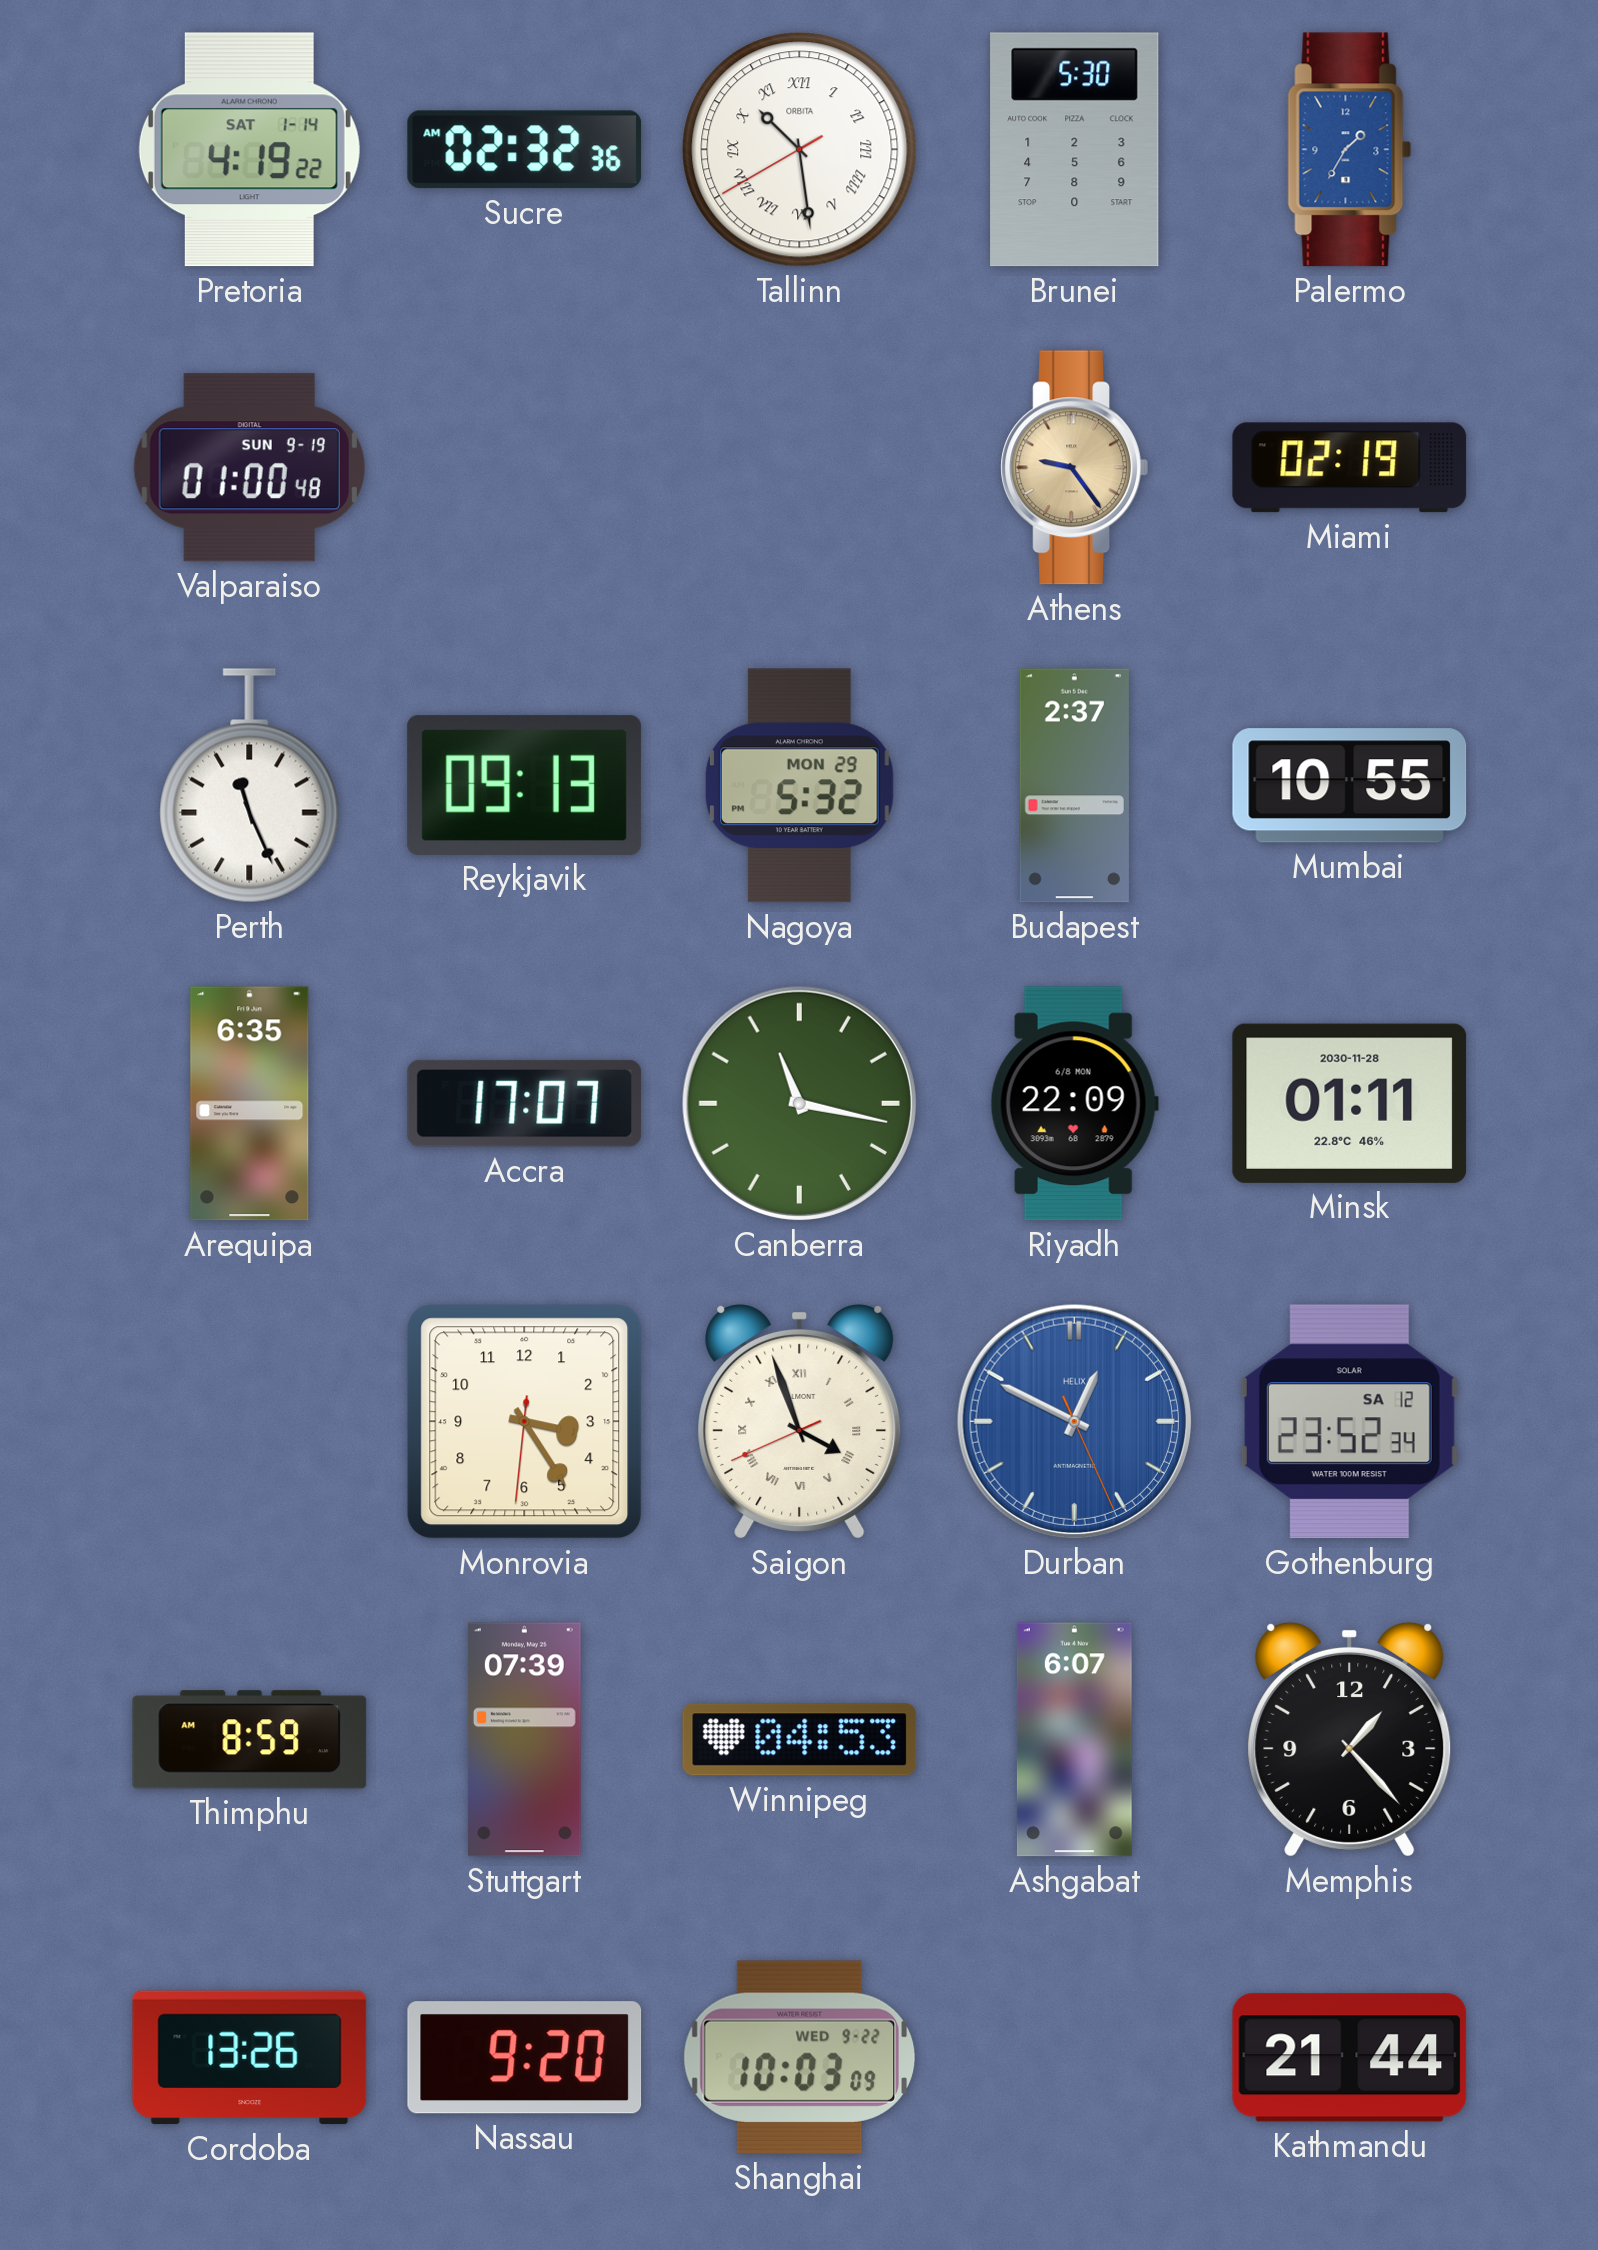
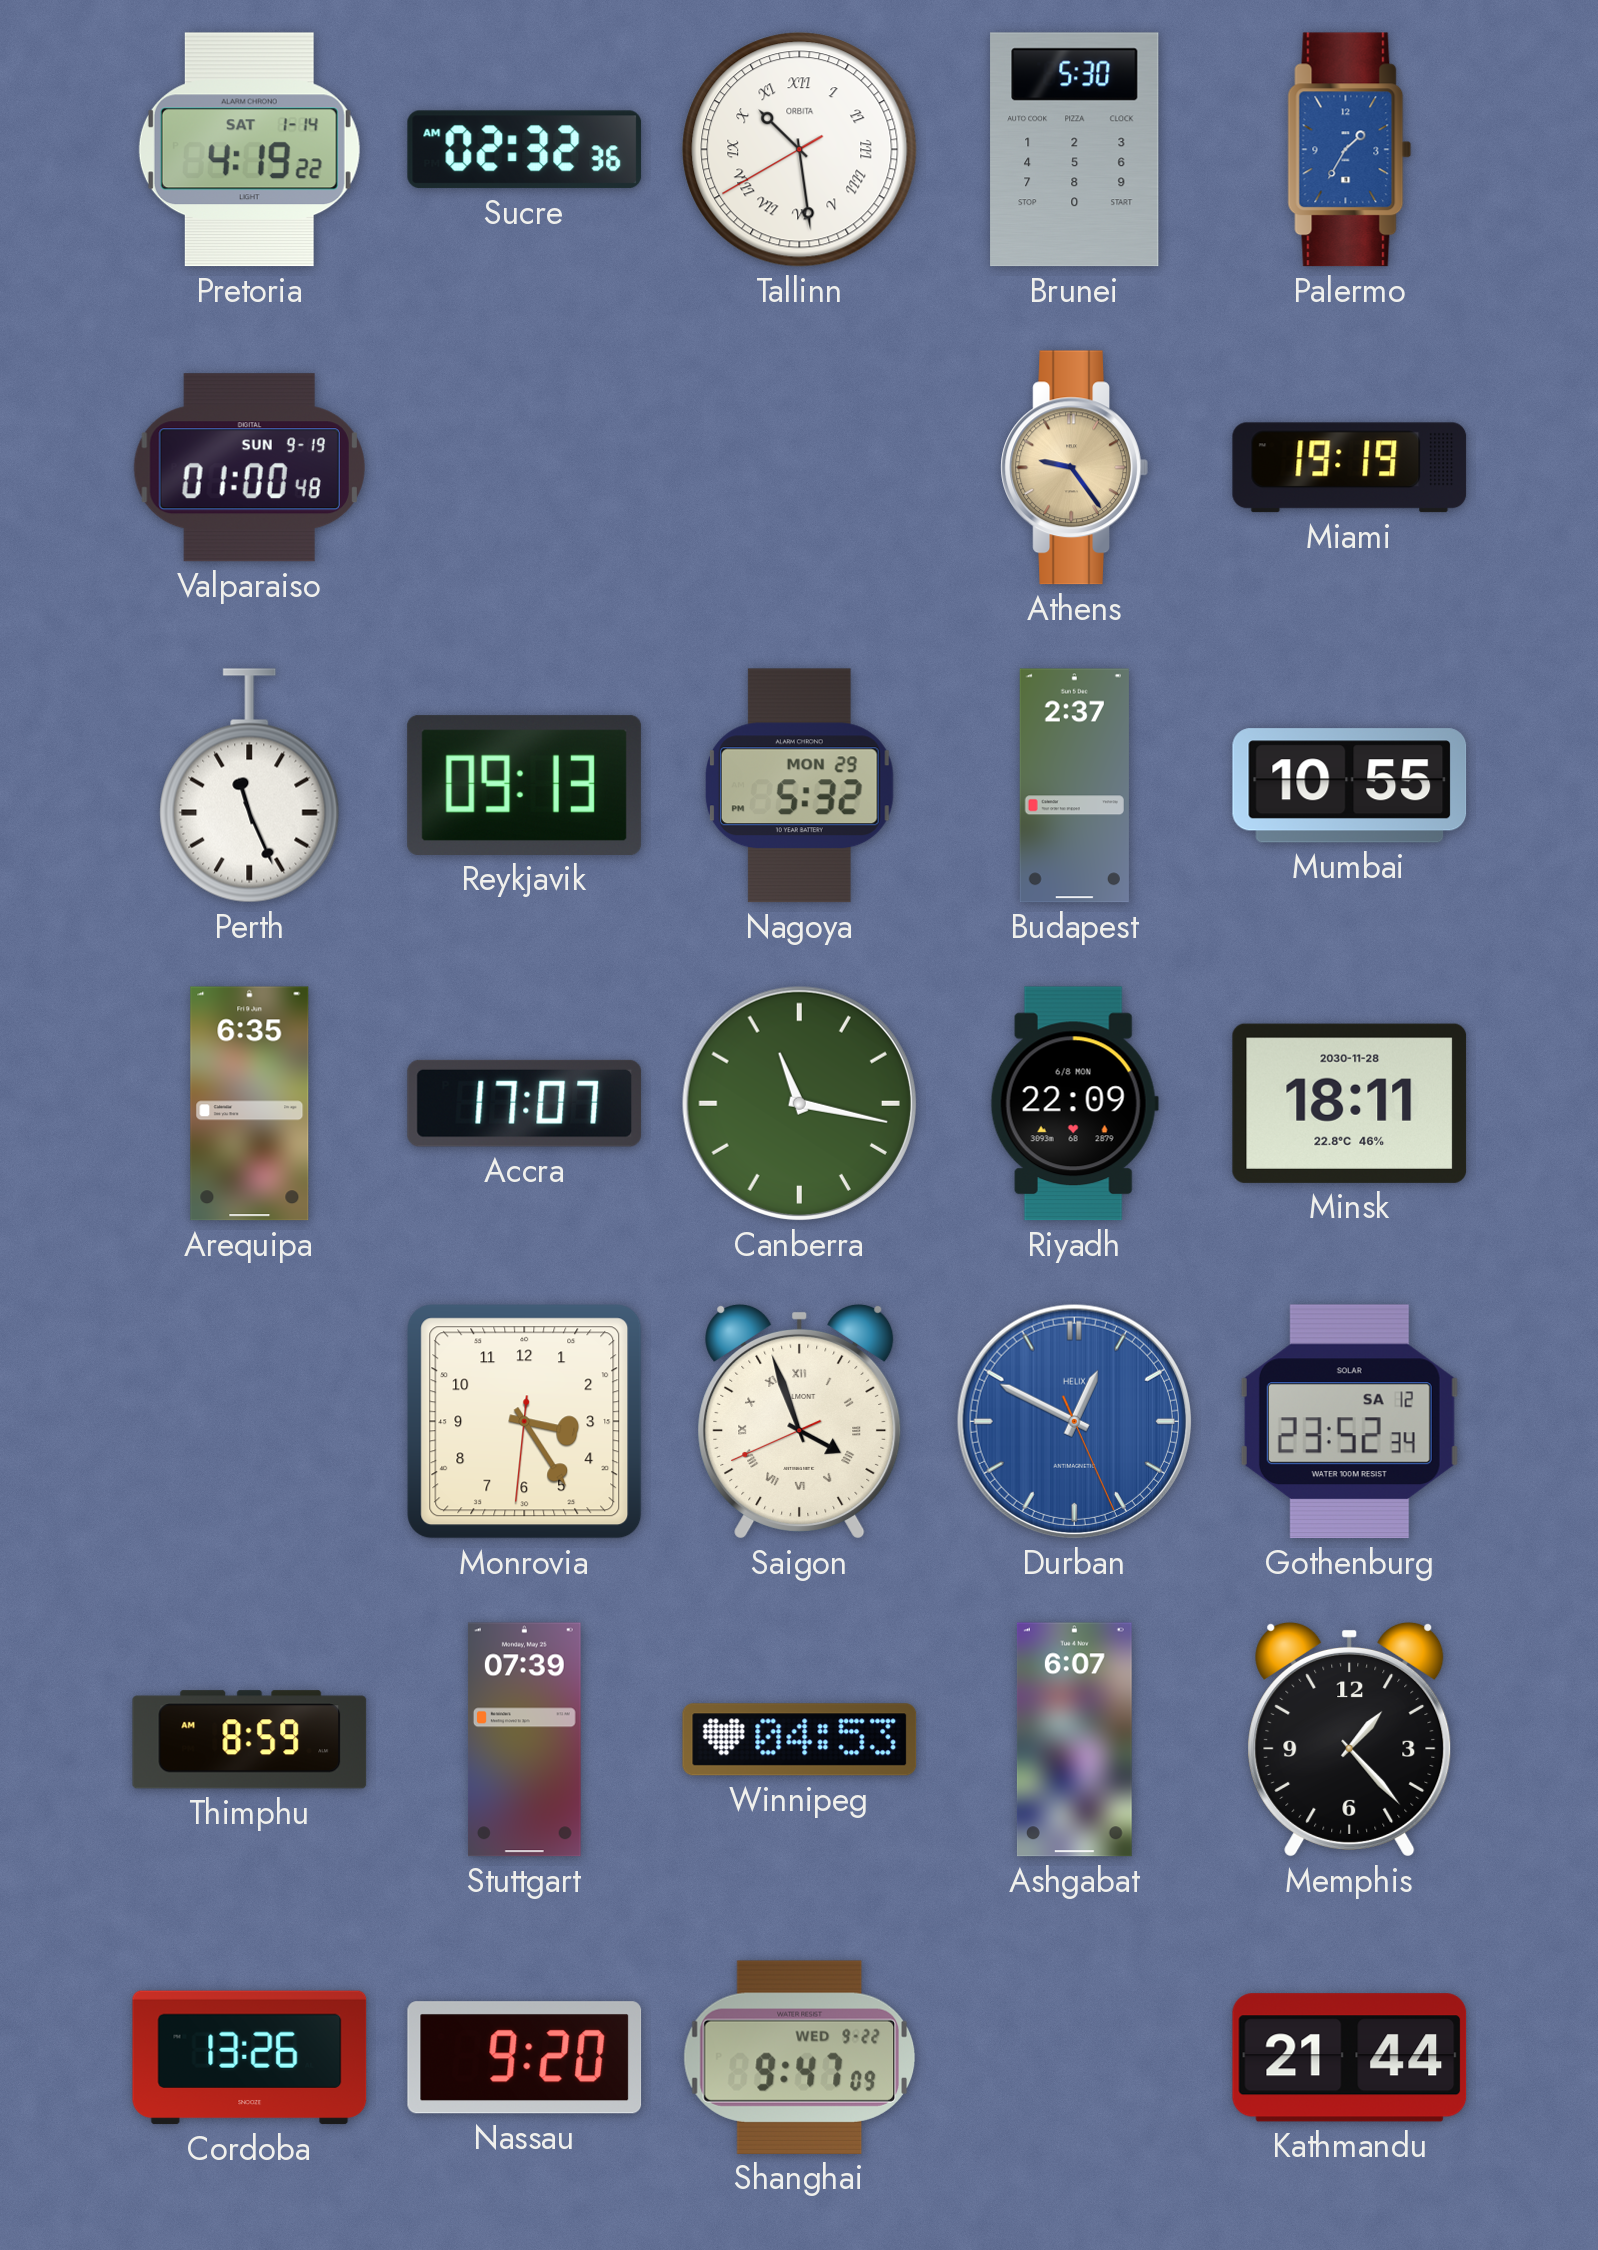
Miami: 02:19 -> 19:19 (1350, 468)
Minsk: 01:11 -> 18:11 (1350, 1103)
Shanghai: 10:03 -> 9:47 (799, 2057)
